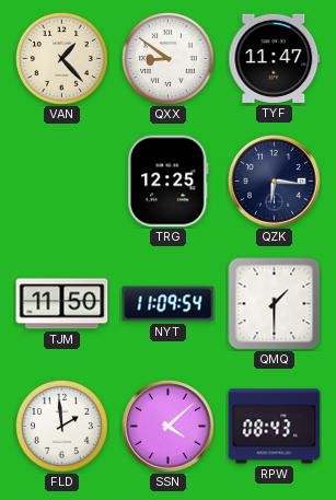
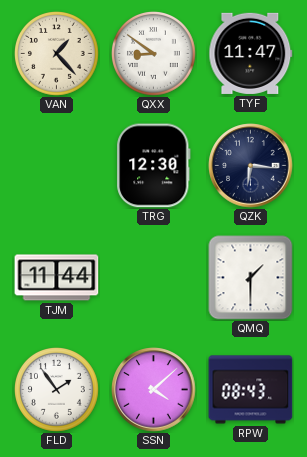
TRG: 12:25 -> 12:30 (154, 166)
TJM: 11:50 -> 11:44 (57, 278)
NYT: 11:09 -> none (169, 304)
FLD: 1:59 -> 1:54 (57, 390)
